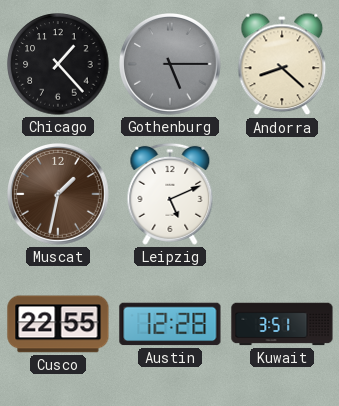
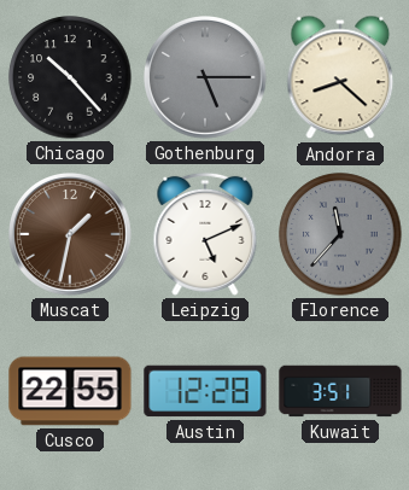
Chicago: 1:23 -> 10:23 (70, 77)
Florence: none -> 11:37 (340, 234)
